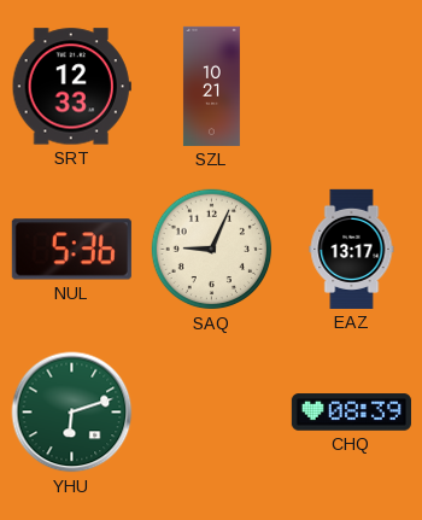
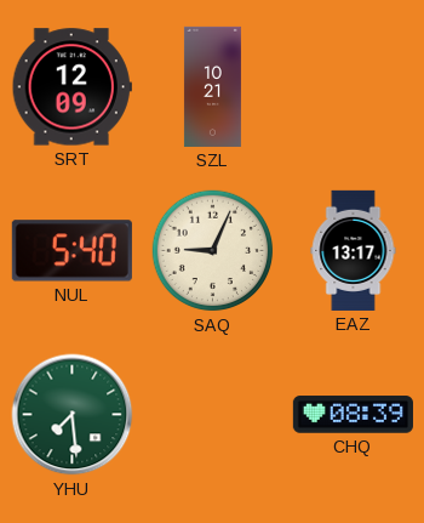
SRT: 12:33 -> 12:09 (71, 87)
NUL: 5:36 -> 5:40 (71, 251)
YHU: 6:12 -> 7:29 (73, 415)
